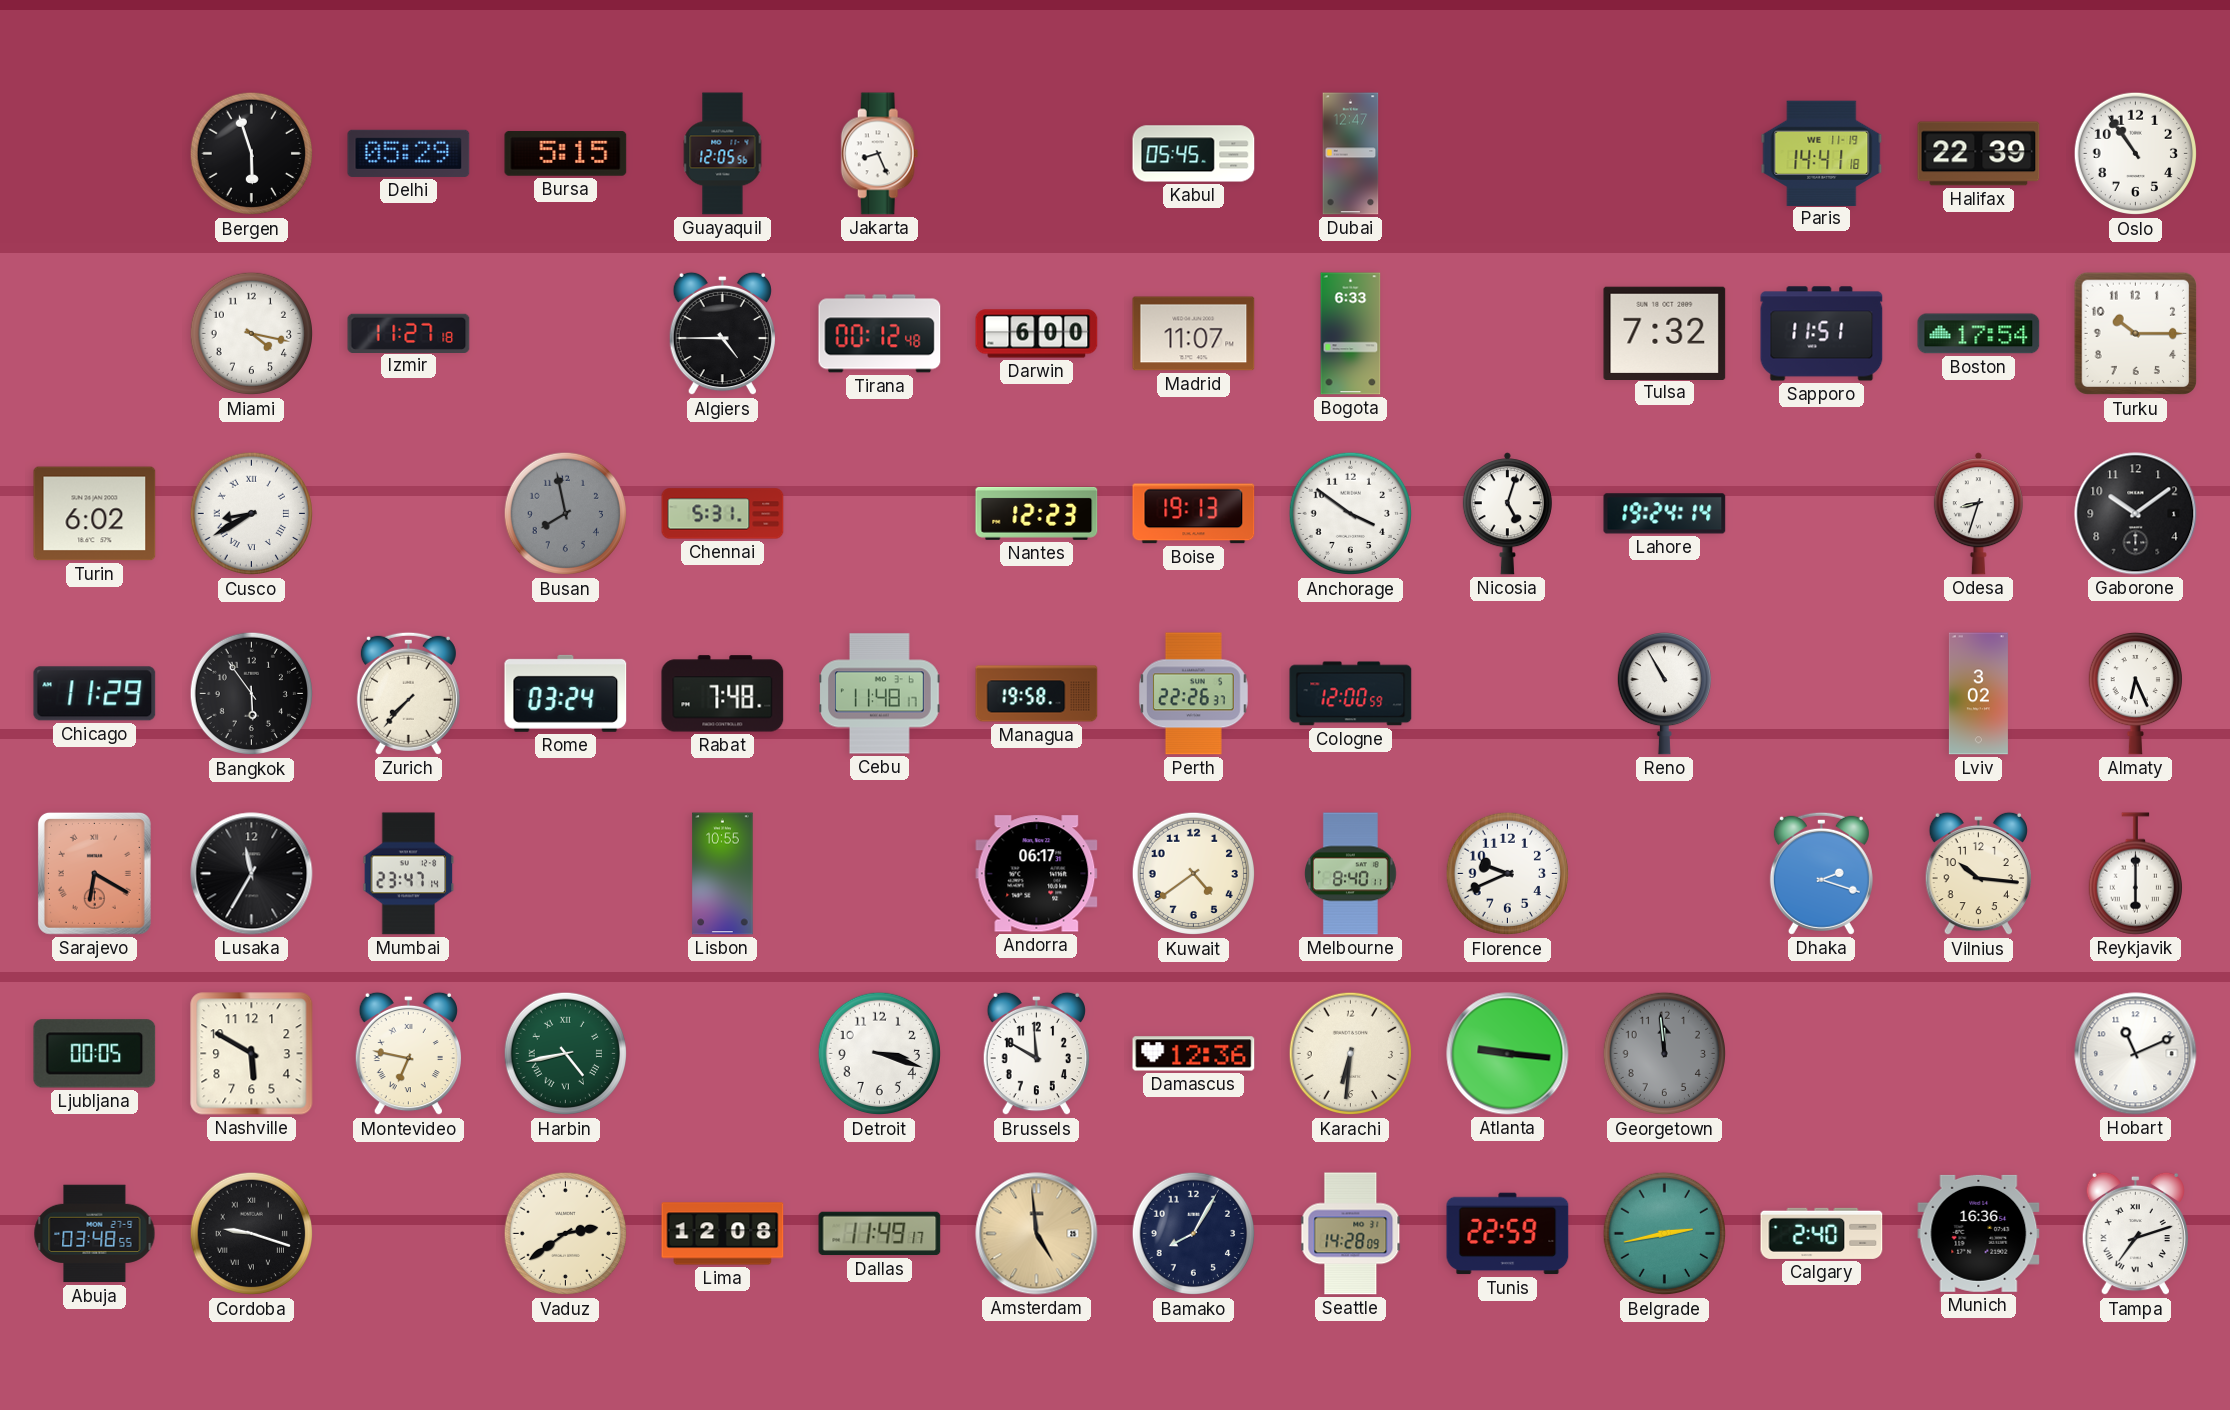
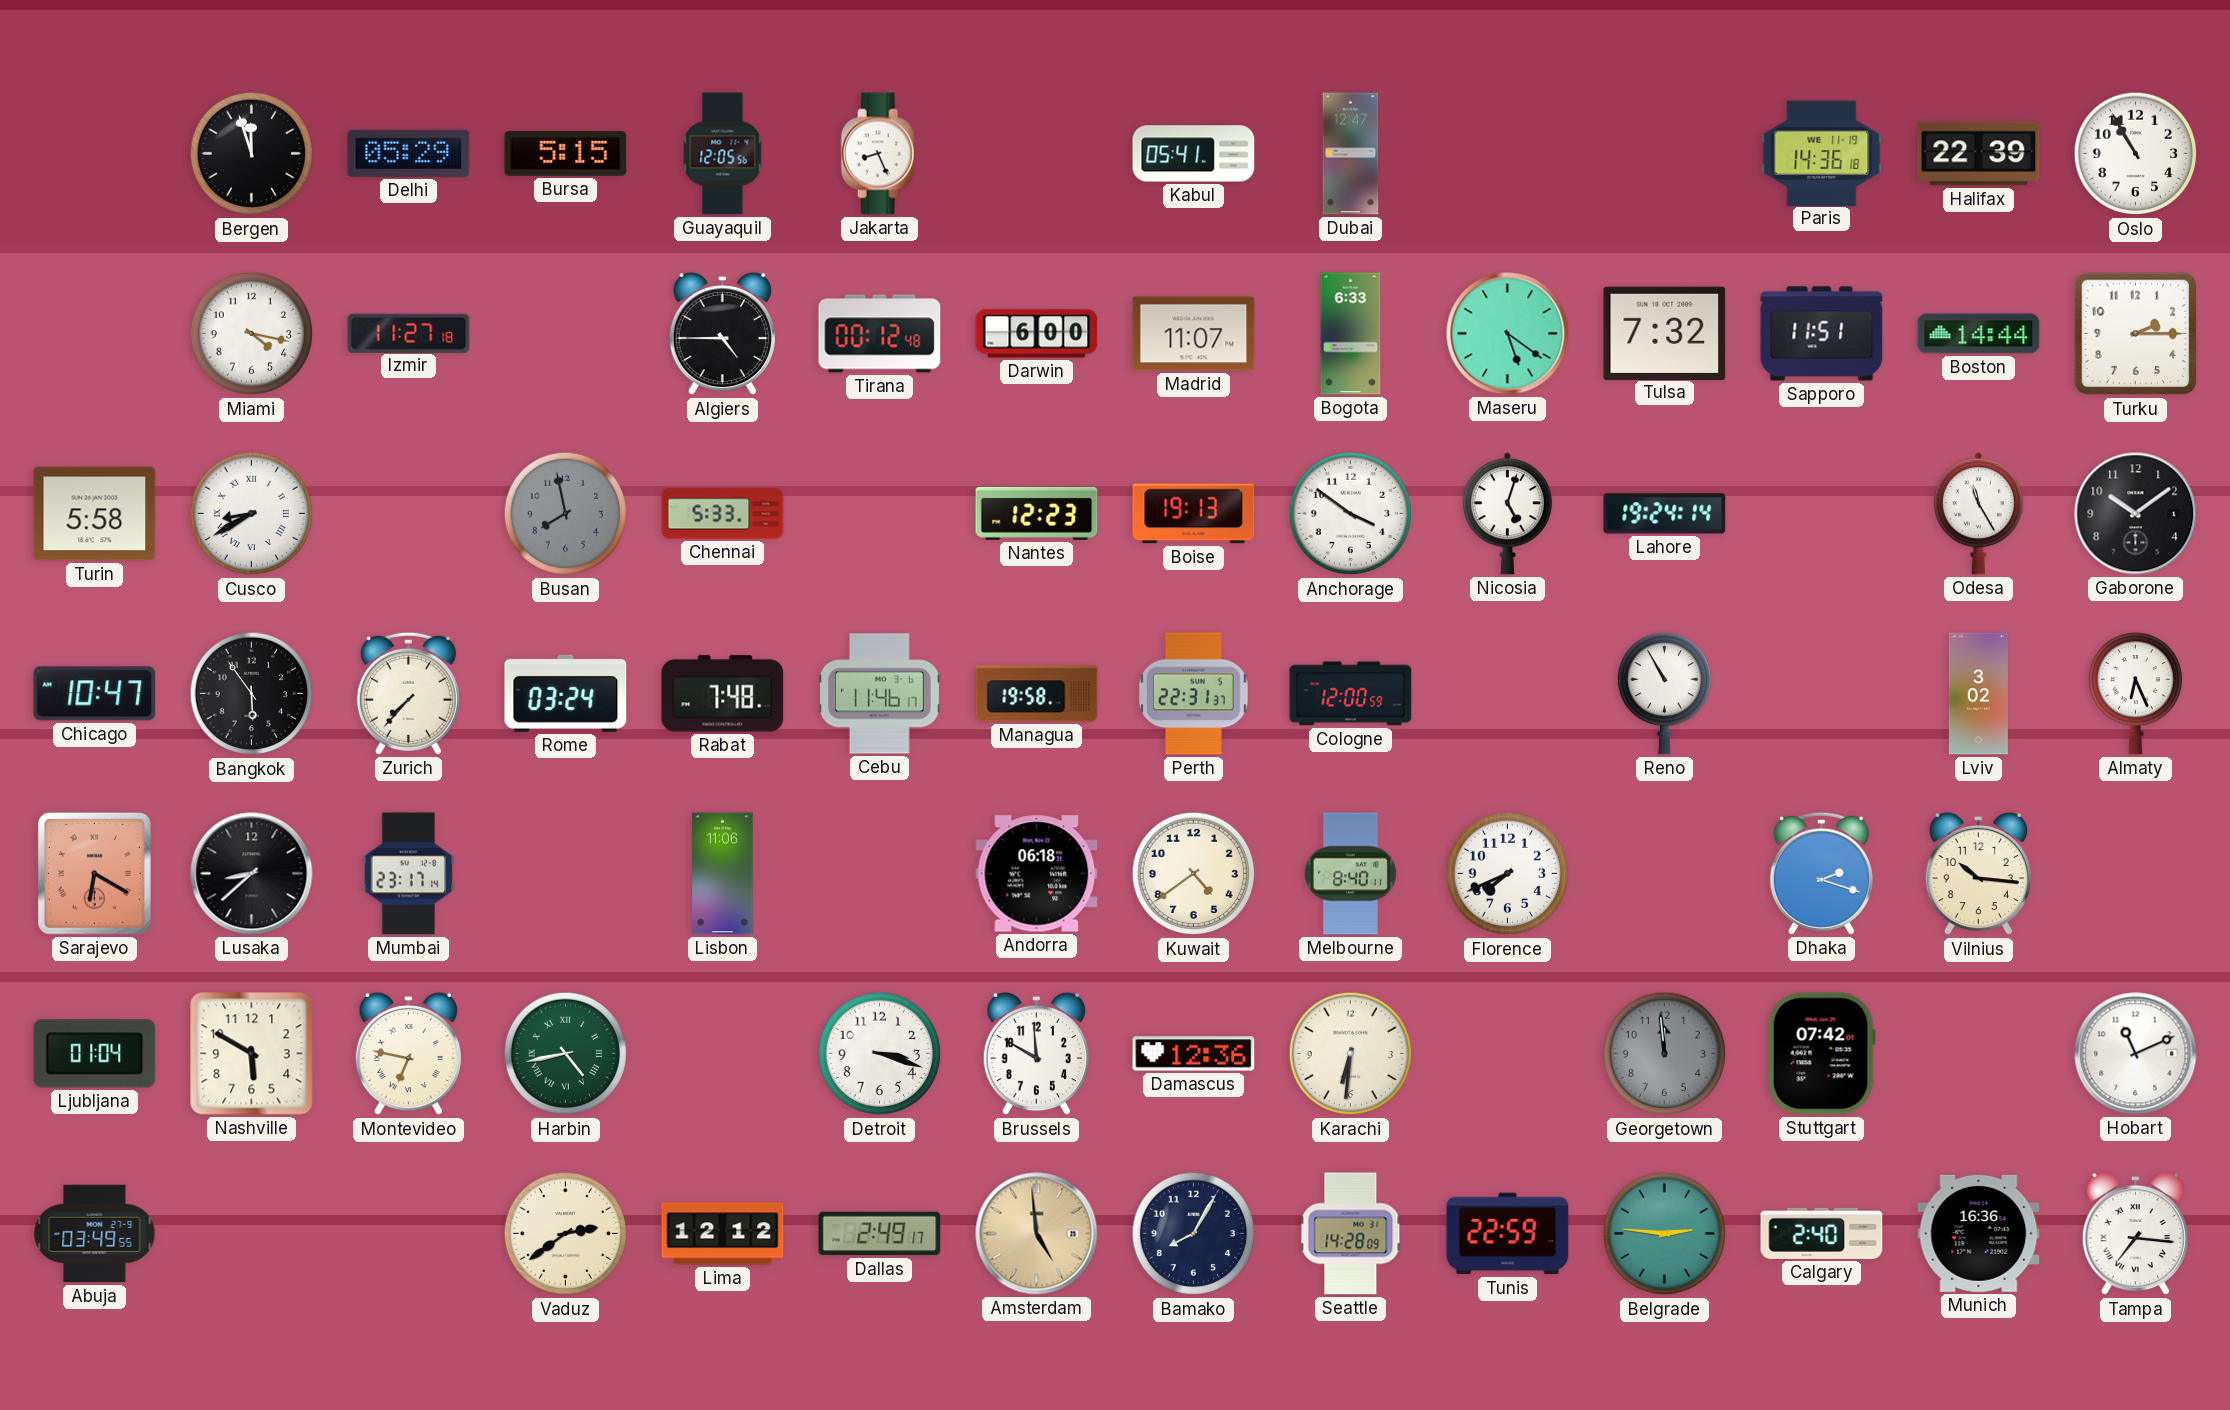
Bergen: 5:57 -> 11:57 (252, 154)
Kabul: 05:45 -> 05:41 (1194, 154)
Paris: 14:41 -> 14:36 (1822, 153)
Oslo: 10:54 -> 10:55 (2136, 154)
Maseru: none -> 5:21 (1508, 334)
Boston: 17:54 -> 14:44 (1979, 334)
Turku: 10:15 -> 2:15 (2136, 334)
Turin: 6:02 -> 5:58 (95, 514)
Chennai: 5:31 -> 5:33 (723, 514)
Odesa: 8:33 -> 11:25 (1978, 514)
Chicago: 11:29 -> 10:47 (95, 694)
Cebu: 11:48 -> 11:46 (880, 694)
Perth: 22:26 -> 22:31 (1193, 694)
Lusaka: 11:35 -> 8:38 (252, 874)
Mumbai: 23:47 -> 23:17 (409, 874)
Lisbon: 10:55 -> 11:06 (723, 874)
Andorra: 06:17 -> 06:18 (1037, 874)
Florence: 9:41 -> 7:41 (1508, 874)
Reykjavik: 6:00 -> none (2135, 874)
Ljubljana: 00:05 -> 01:04 (95, 1054)
Atlanta: 9:16 -> none (1508, 1054)
Stuttgart: none -> 07:42 (1821, 1054)
Abuja: 03:48 -> 03:49 (95, 1234)
Cordoba: 9:18 -> none (252, 1234)
Lima: 12:08 -> 12:12 (723, 1234)
Dallas: 11:49 -> 2:49 (880, 1234)
Belgrade: 2:43 -> 2:46 (1665, 1234)
Tampa: 7:12 -> 7:16 (2135, 1234)
